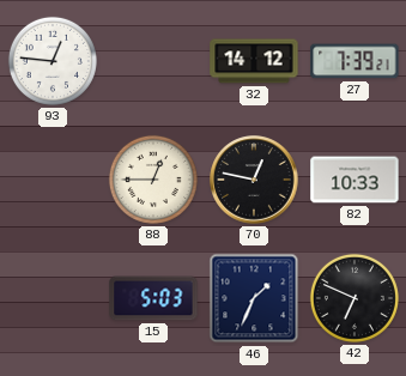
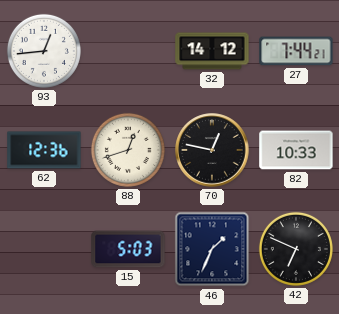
93: 12:46 -> 12:44 (44, 51)
27: 7:39 -> 7:44 (296, 51)
62: none -> 12:36 (44, 150)
88: 12:45 -> 12:42 (128, 150)
